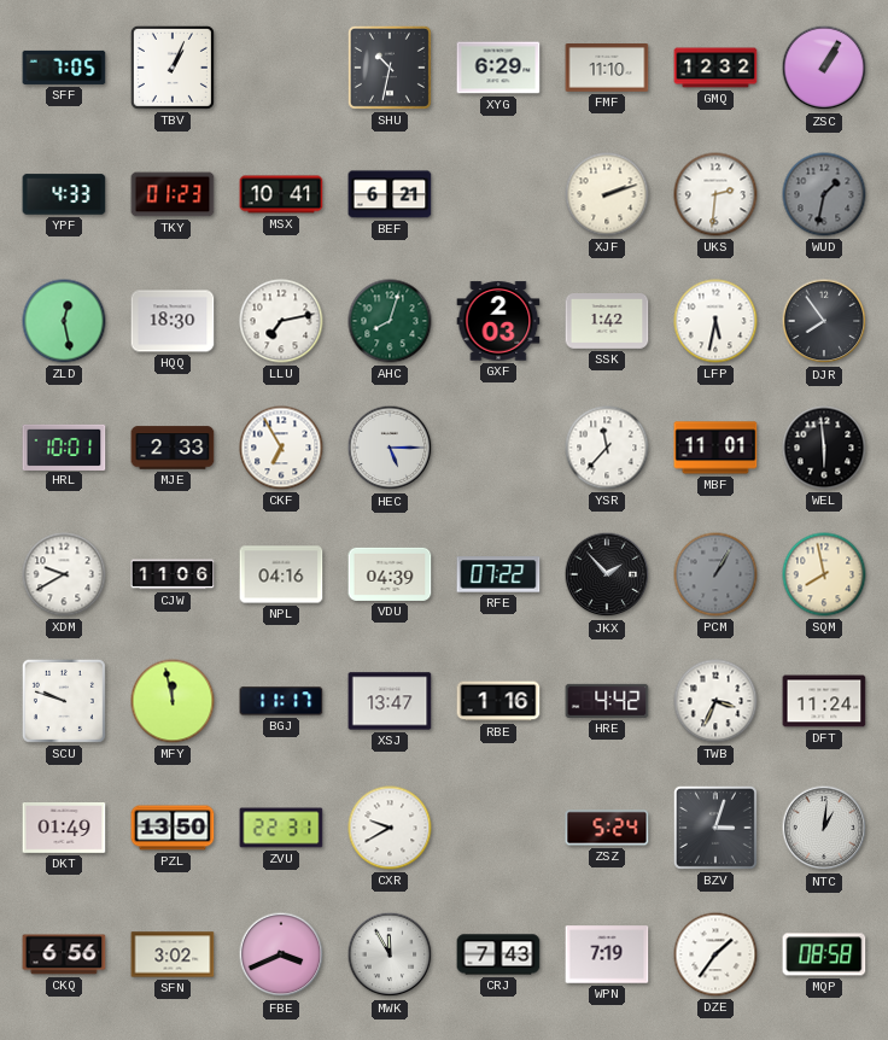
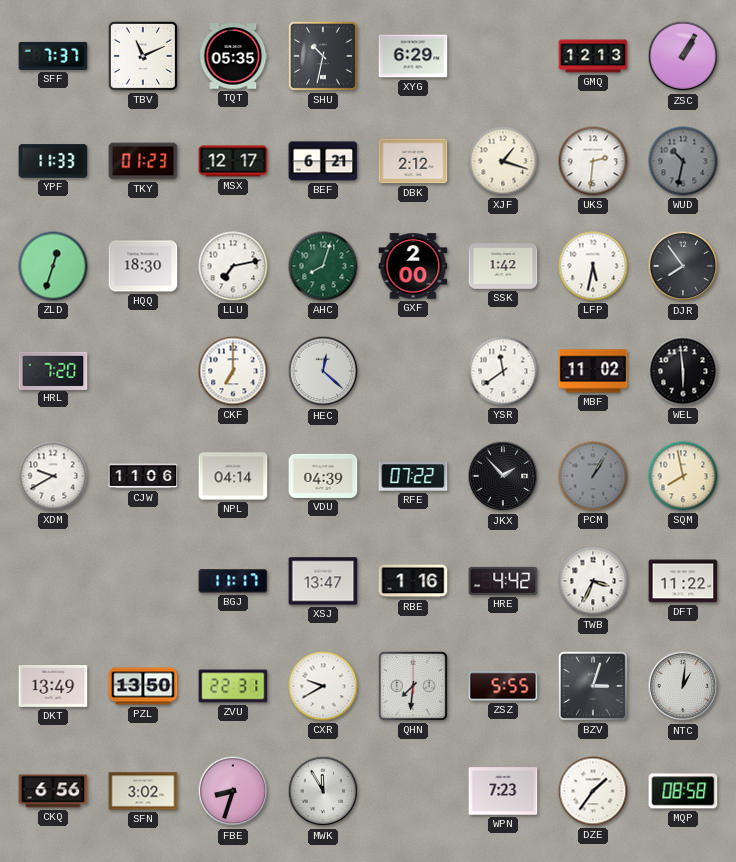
SFF: 7:05 -> 7:37 (53, 56)
TBV: 1:04 -> 11:11 (143, 56)
TQT: none -> 05:35 (233, 56)
FMF: 11:10 -> none (607, 69)
GMQ: 12:32 -> 12:13 (593, 56)
YPF: 4:33 -> 11:33 (53, 161)
MSX: 10:41 -> 12:17 (233, 161)
DBK: none -> 2:12 (413, 161)
XJF: 2:12 -> 1:18 (503, 161)
WUD: 1:32 -> 10:32 (683, 161)
ZLD: 12:28 -> 12:33 (53, 266)
GXF: 2:03 -> 2:00 (413, 266)
HRL: 10:01 -> 7:20 (53, 370)
MJE: 2:33 -> none (173, 448)
CKF: 6:55 -> 7:00 (233, 371)
HEC: 5:15 -> 12:22 (323, 371)
YSR: 11:37 -> 11:39 (503, 371)
MBF: 11:01 -> 11:02 (593, 371)
NPL: 04:16 -> 04:14 (233, 476)
SCU: 9:48 -> none (64, 701)
MFY: 11:58 -> none (173, 701)
DFT: 11:24 -> 11:22 (683, 581)
DKT: 01:49 -> 13:49 (53, 687)
QHN: none -> 7:31 (413, 686)
ZSZ: 5:24 -> 5:55 (503, 686)
FBE: 3:41 -> 8:33 (233, 791)
CRJ: 7:43 -> none (498, 954)
WPN: 7:19 -> 7:23 (503, 791)
